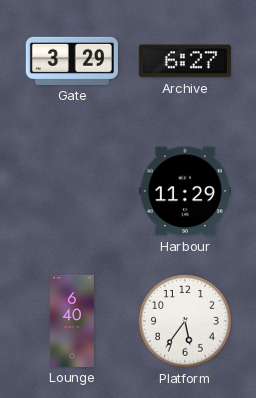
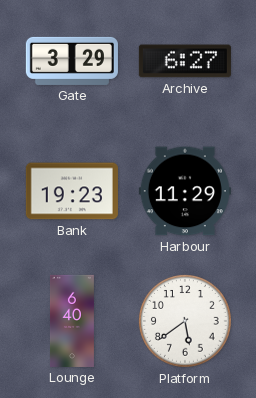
Bank: none -> 19:23 (72, 191)
Platform: 5:36 -> 5:39 (185, 321)
